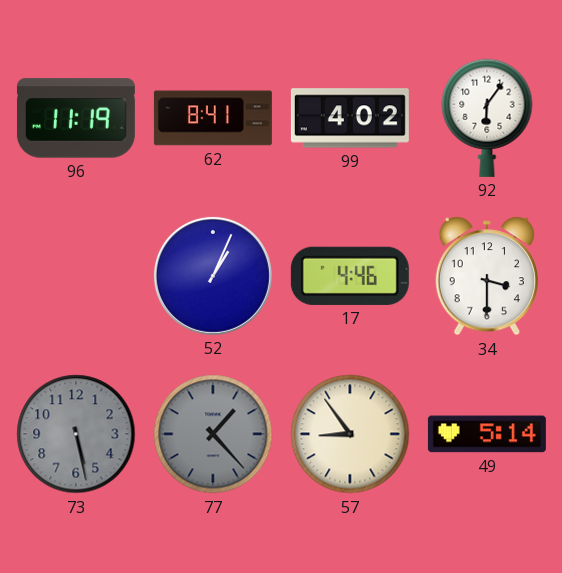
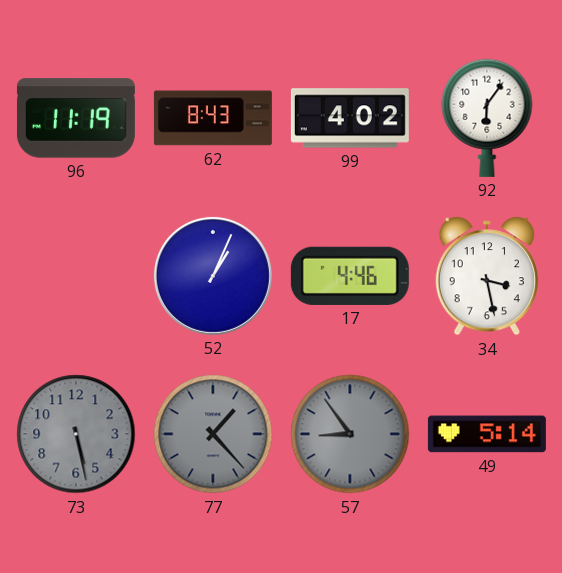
62: 8:41 -> 8:43 (213, 118)
34: 3:30 -> 3:28 (486, 276)
57 dial: cream -> grey (350, 434)
